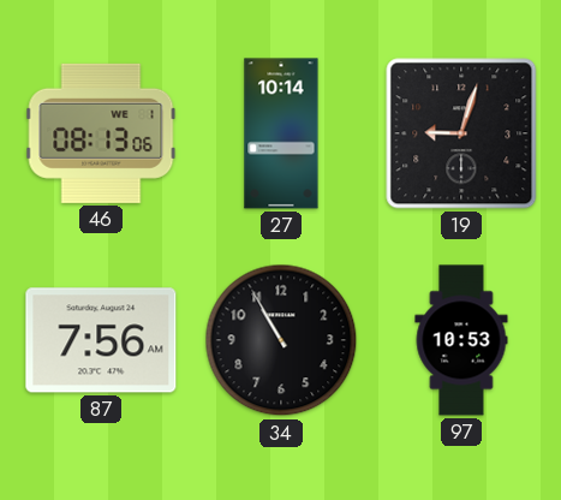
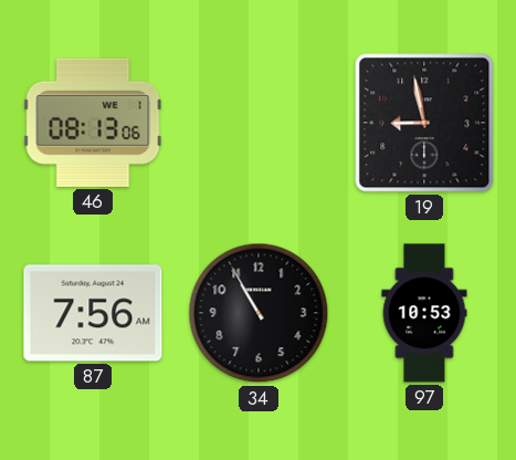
27: 10:14 -> none (281, 133)
19: 9:03 -> 8:58 (424, 123)
